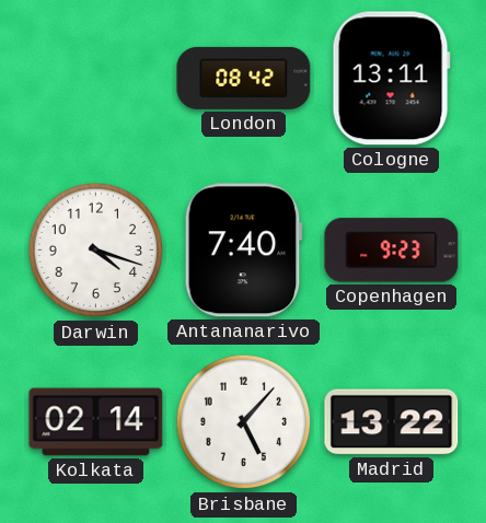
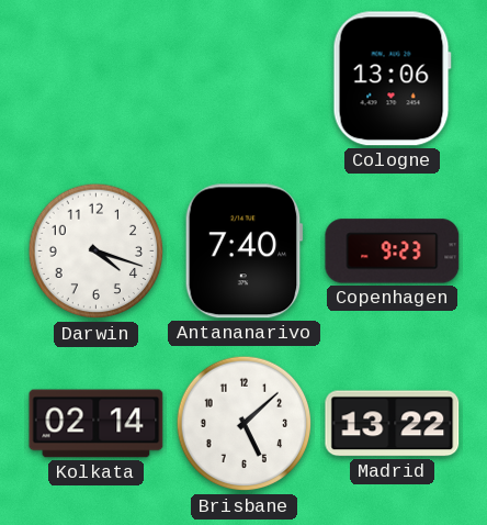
London: 08:42 -> none (244, 78)
Cologne: 13:11 -> 13:06 (392, 79)
Brisbane: 5:07 -> 5:08 (245, 424)
